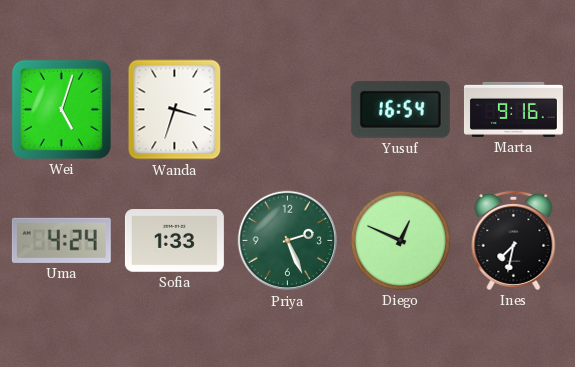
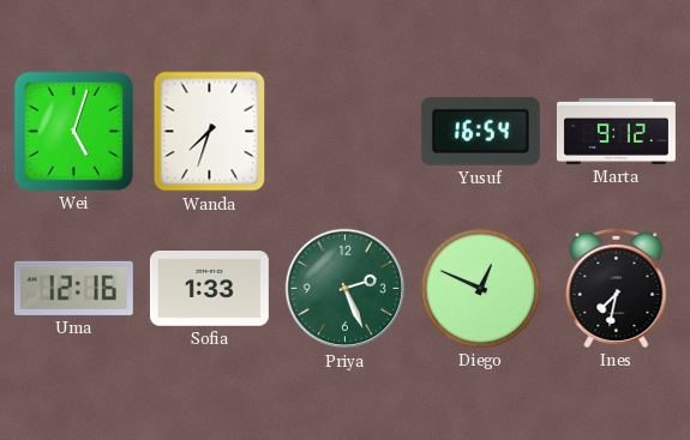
Wanda: 3:33 -> 7:33 (210, 132)
Marta: 9:16 -> 9:12 (616, 131)
Uma: 4:24 -> 12:16 (73, 288)
